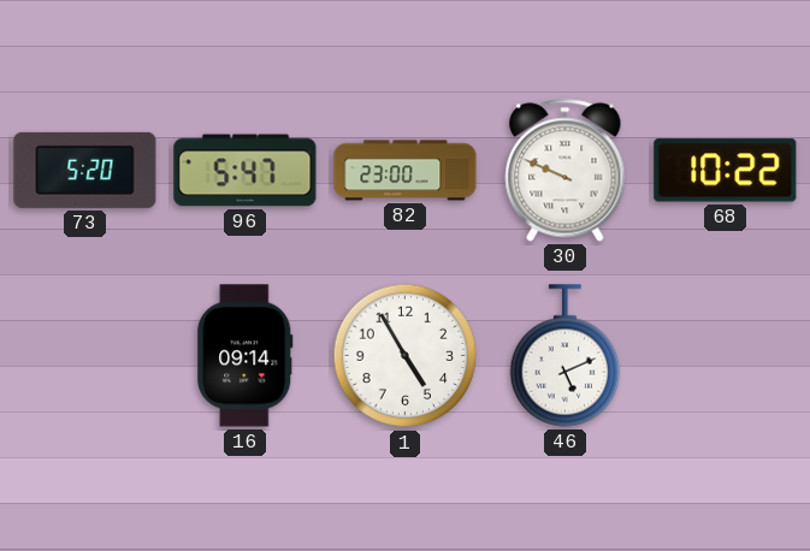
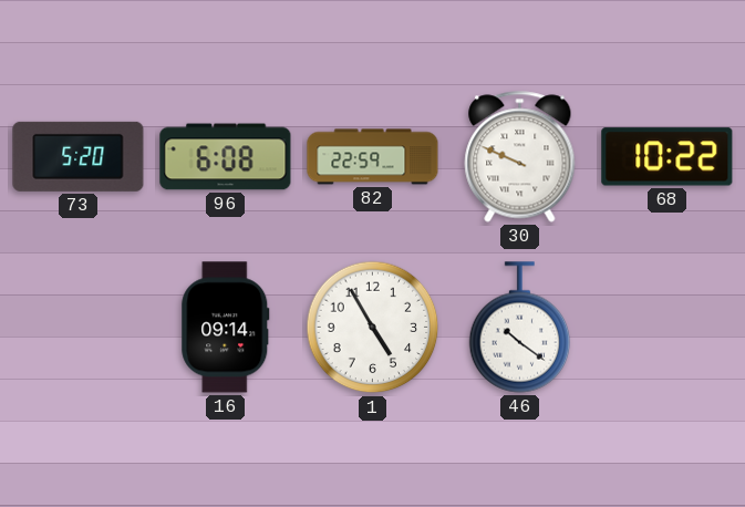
96: 5:47 -> 6:08 (226, 157)
82: 23:00 -> 22:59 (373, 157)
46: 5:11 -> 10:21 (520, 328)
